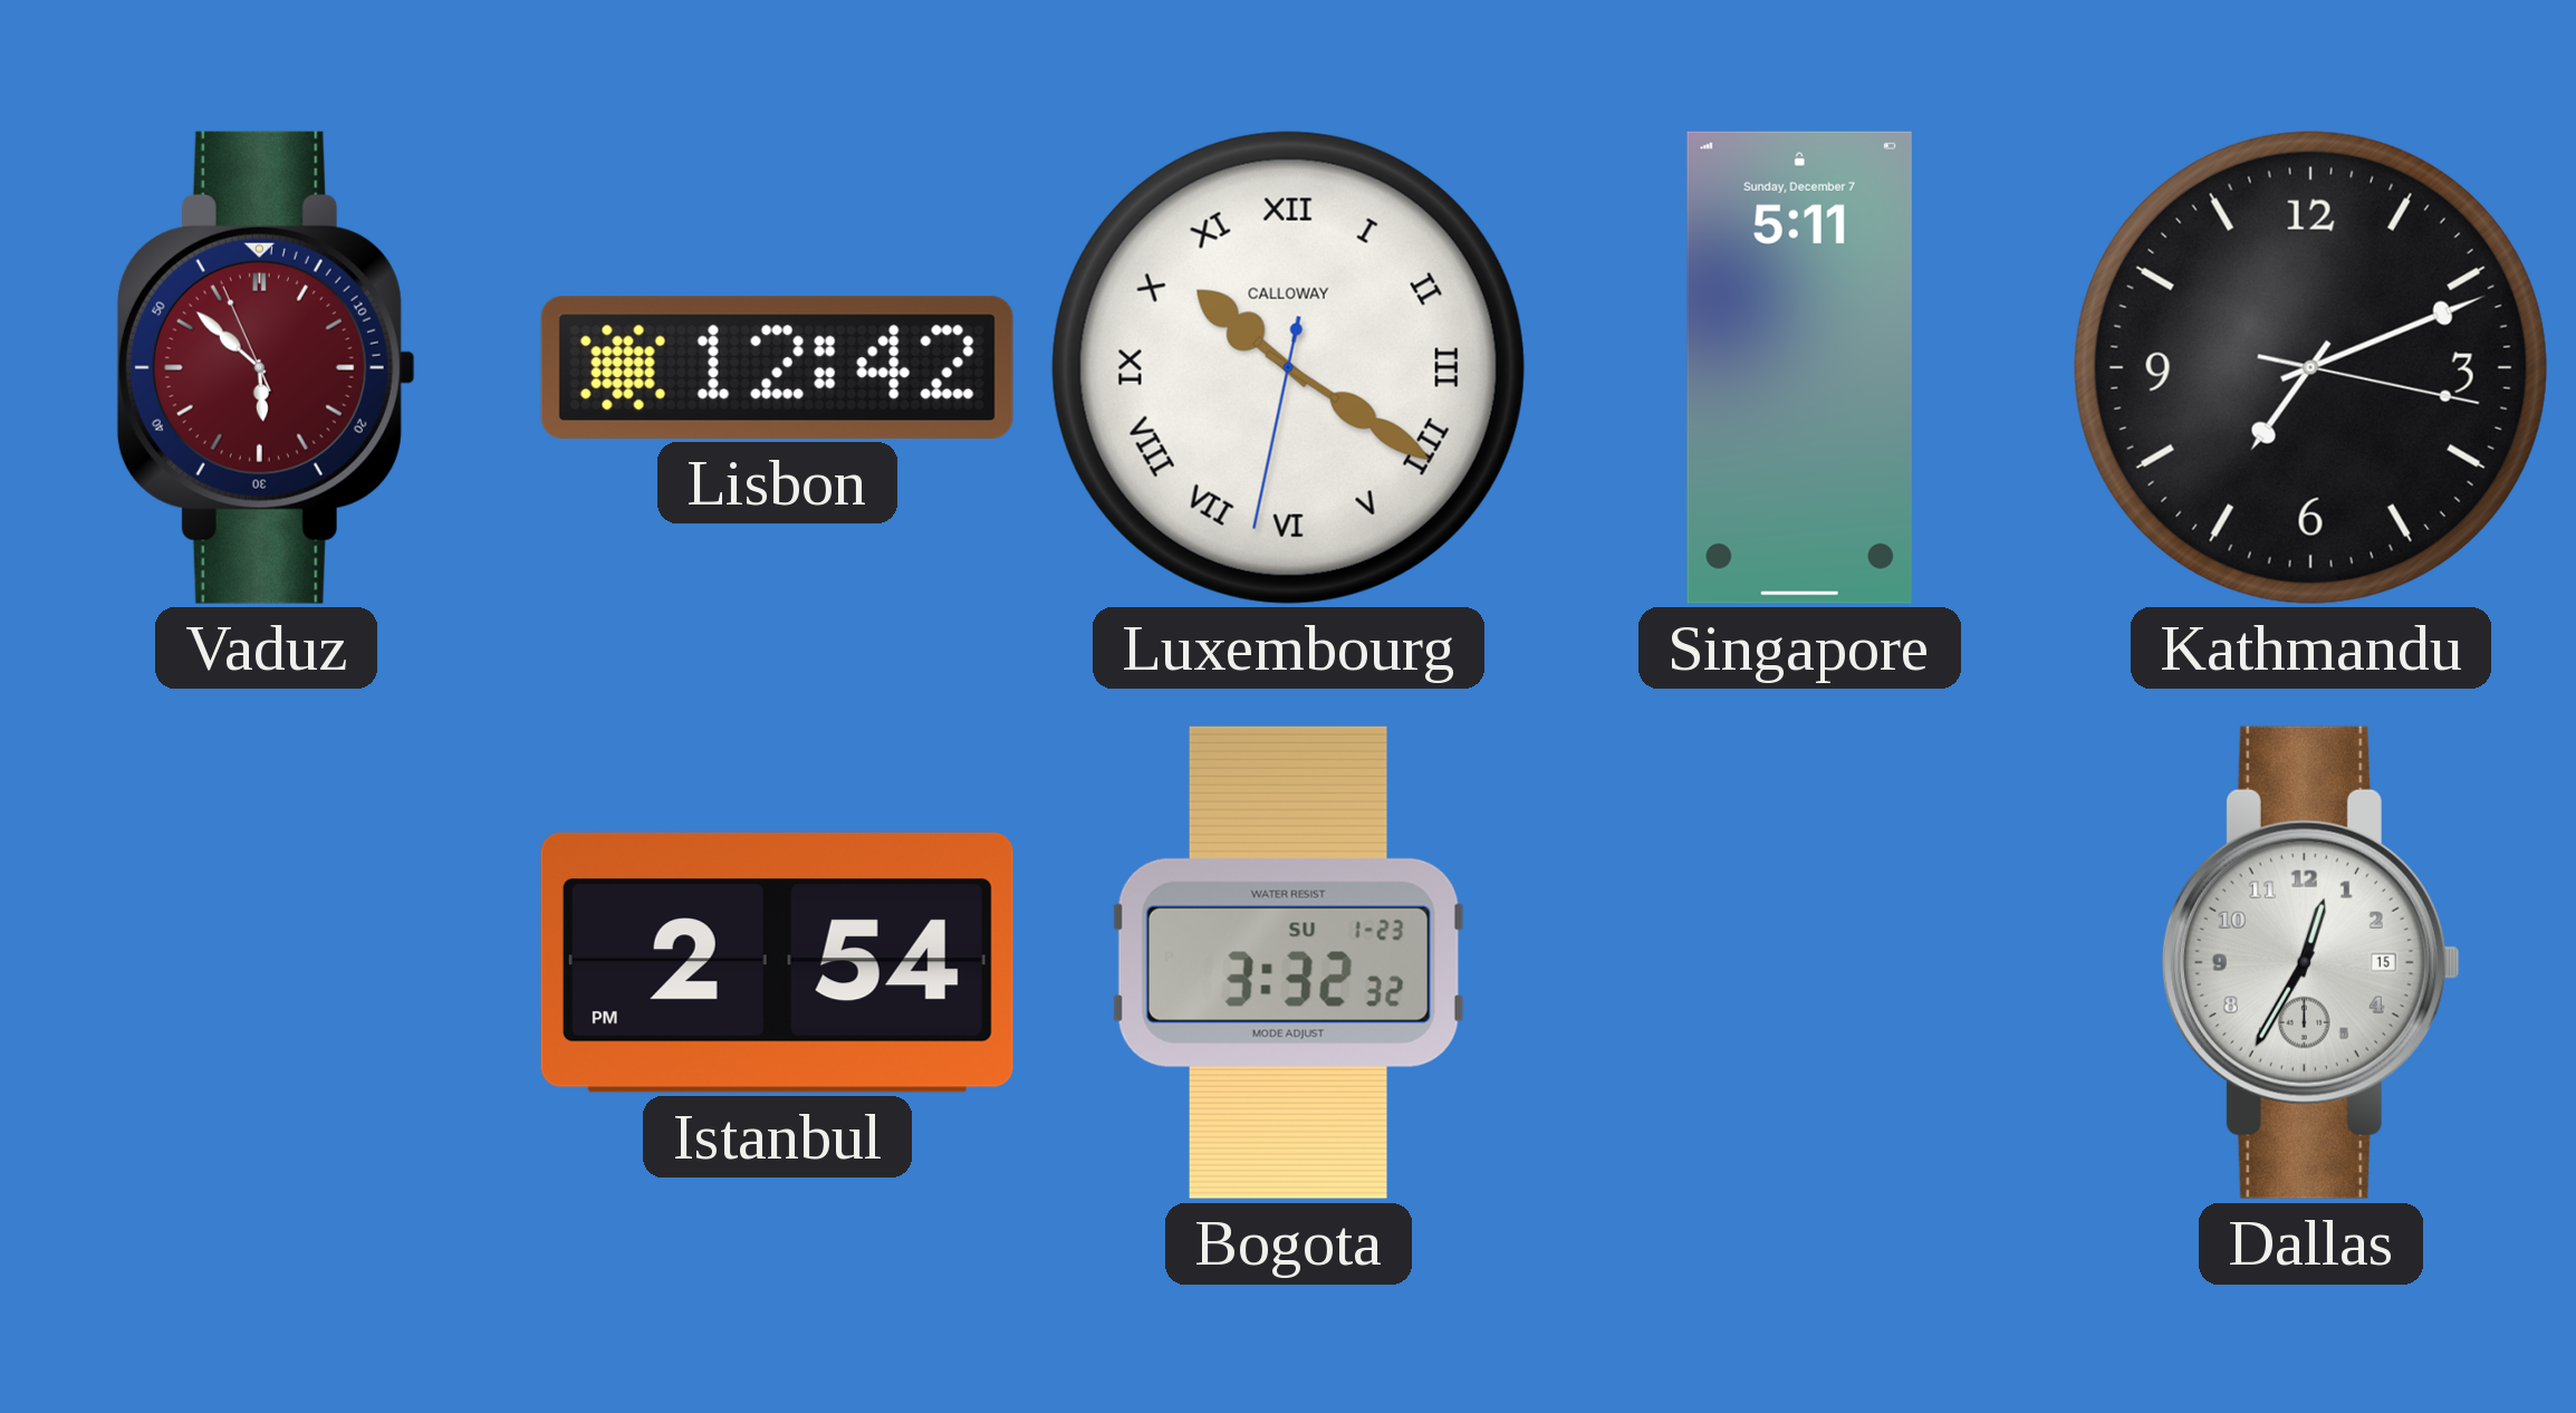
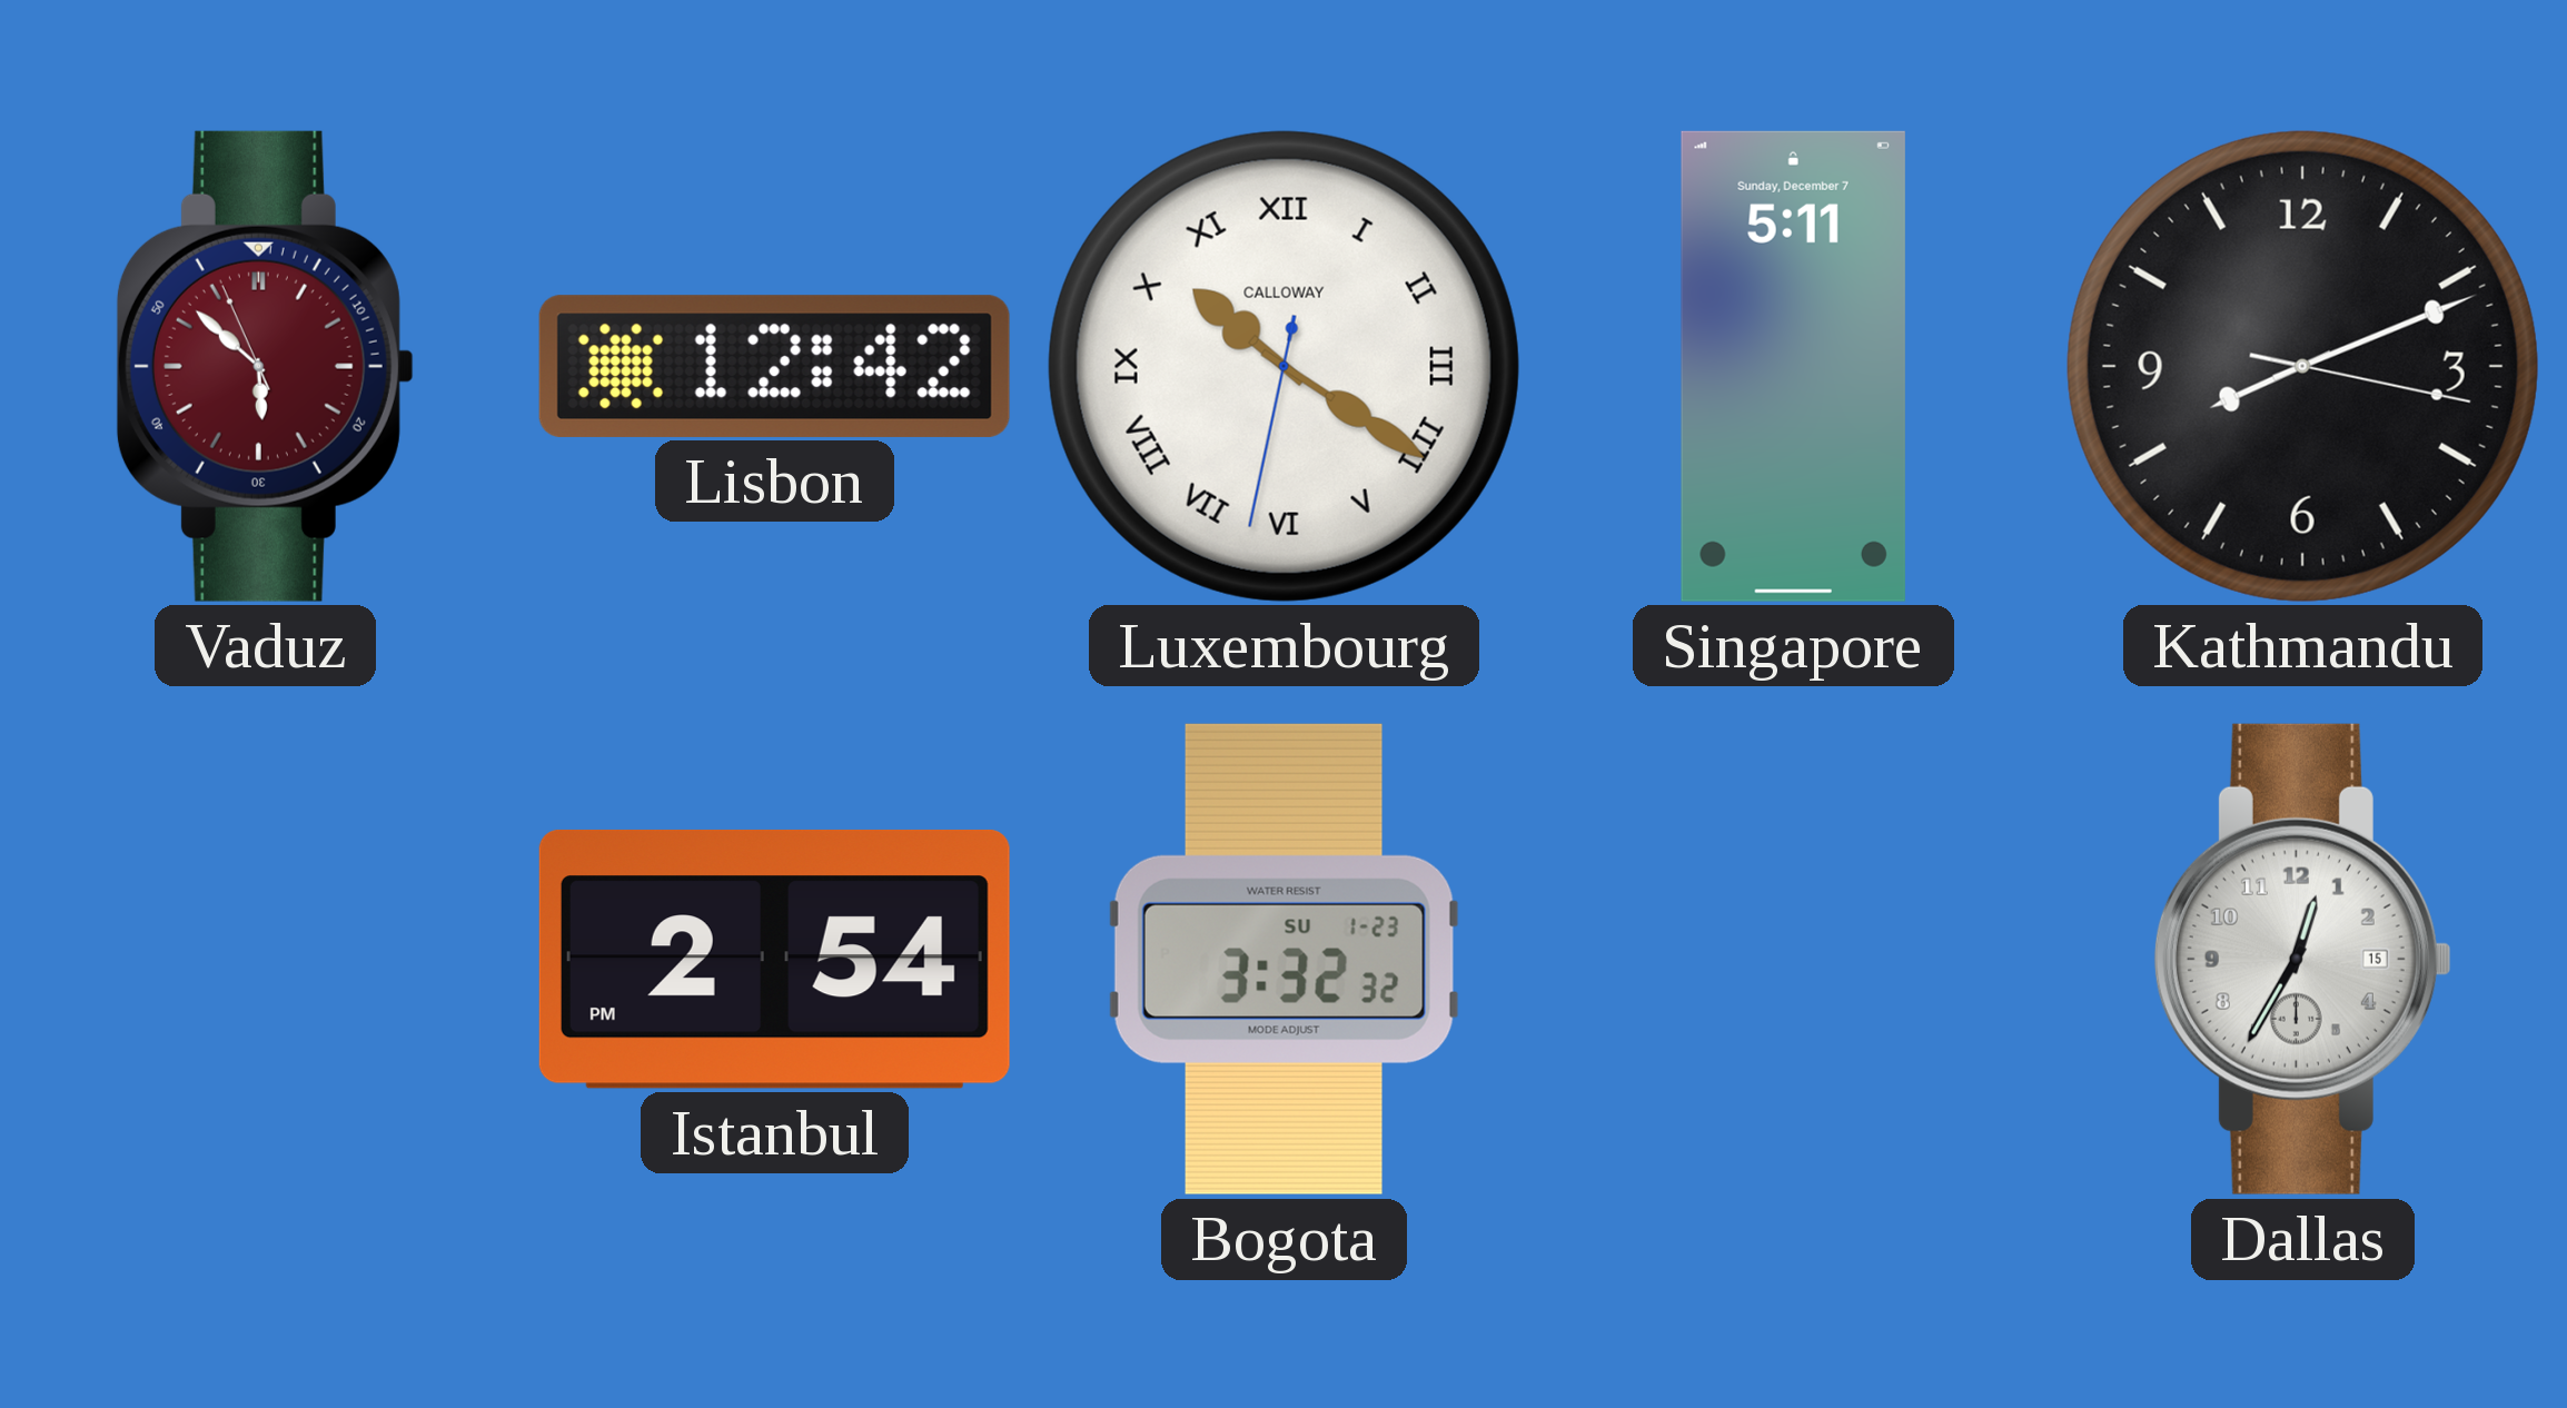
Kathmandu: 7:11 -> 8:11 (2302, 366)
